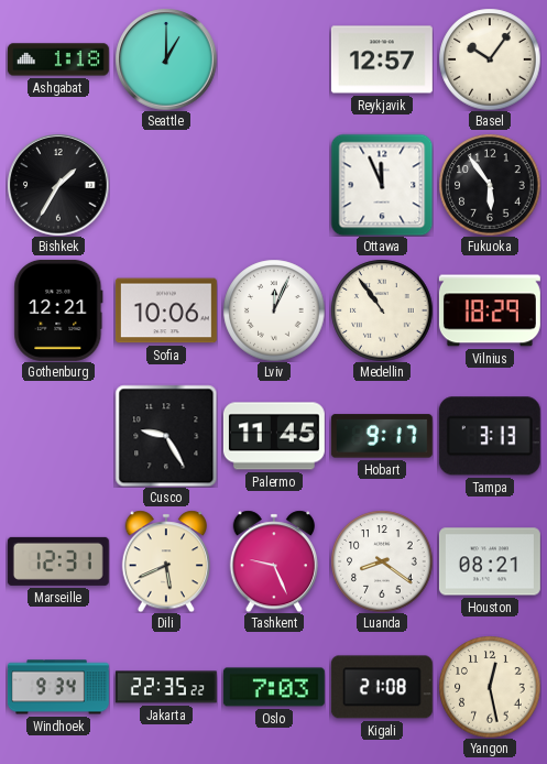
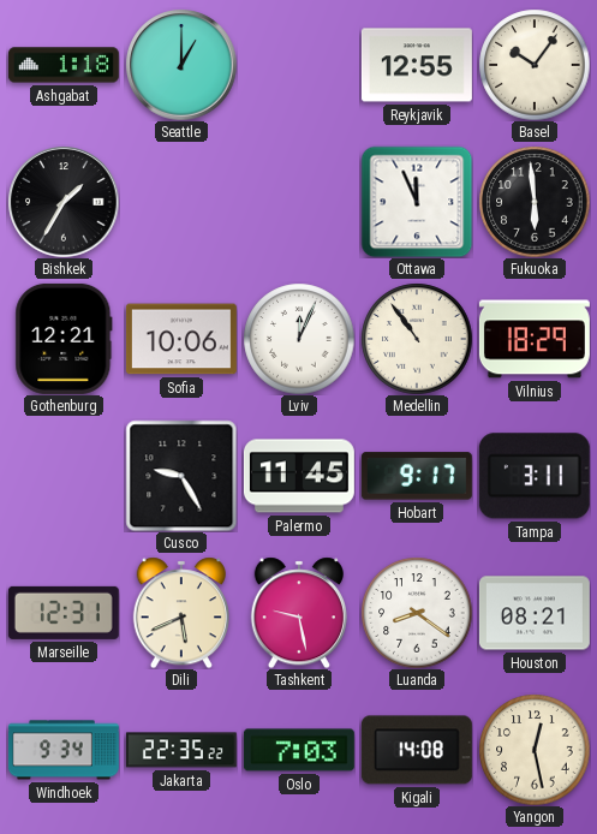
Reykjavik: 12:57 -> 12:55 (417, 65)
Fukuoka: 5:54 -> 5:59 (535, 202)
Tampa: 3:13 -> 3:11 (535, 476)
Tashkent: 9:26 -> 9:28 (298, 613)
Kigali: 21:08 -> 14:08 (417, 750)
